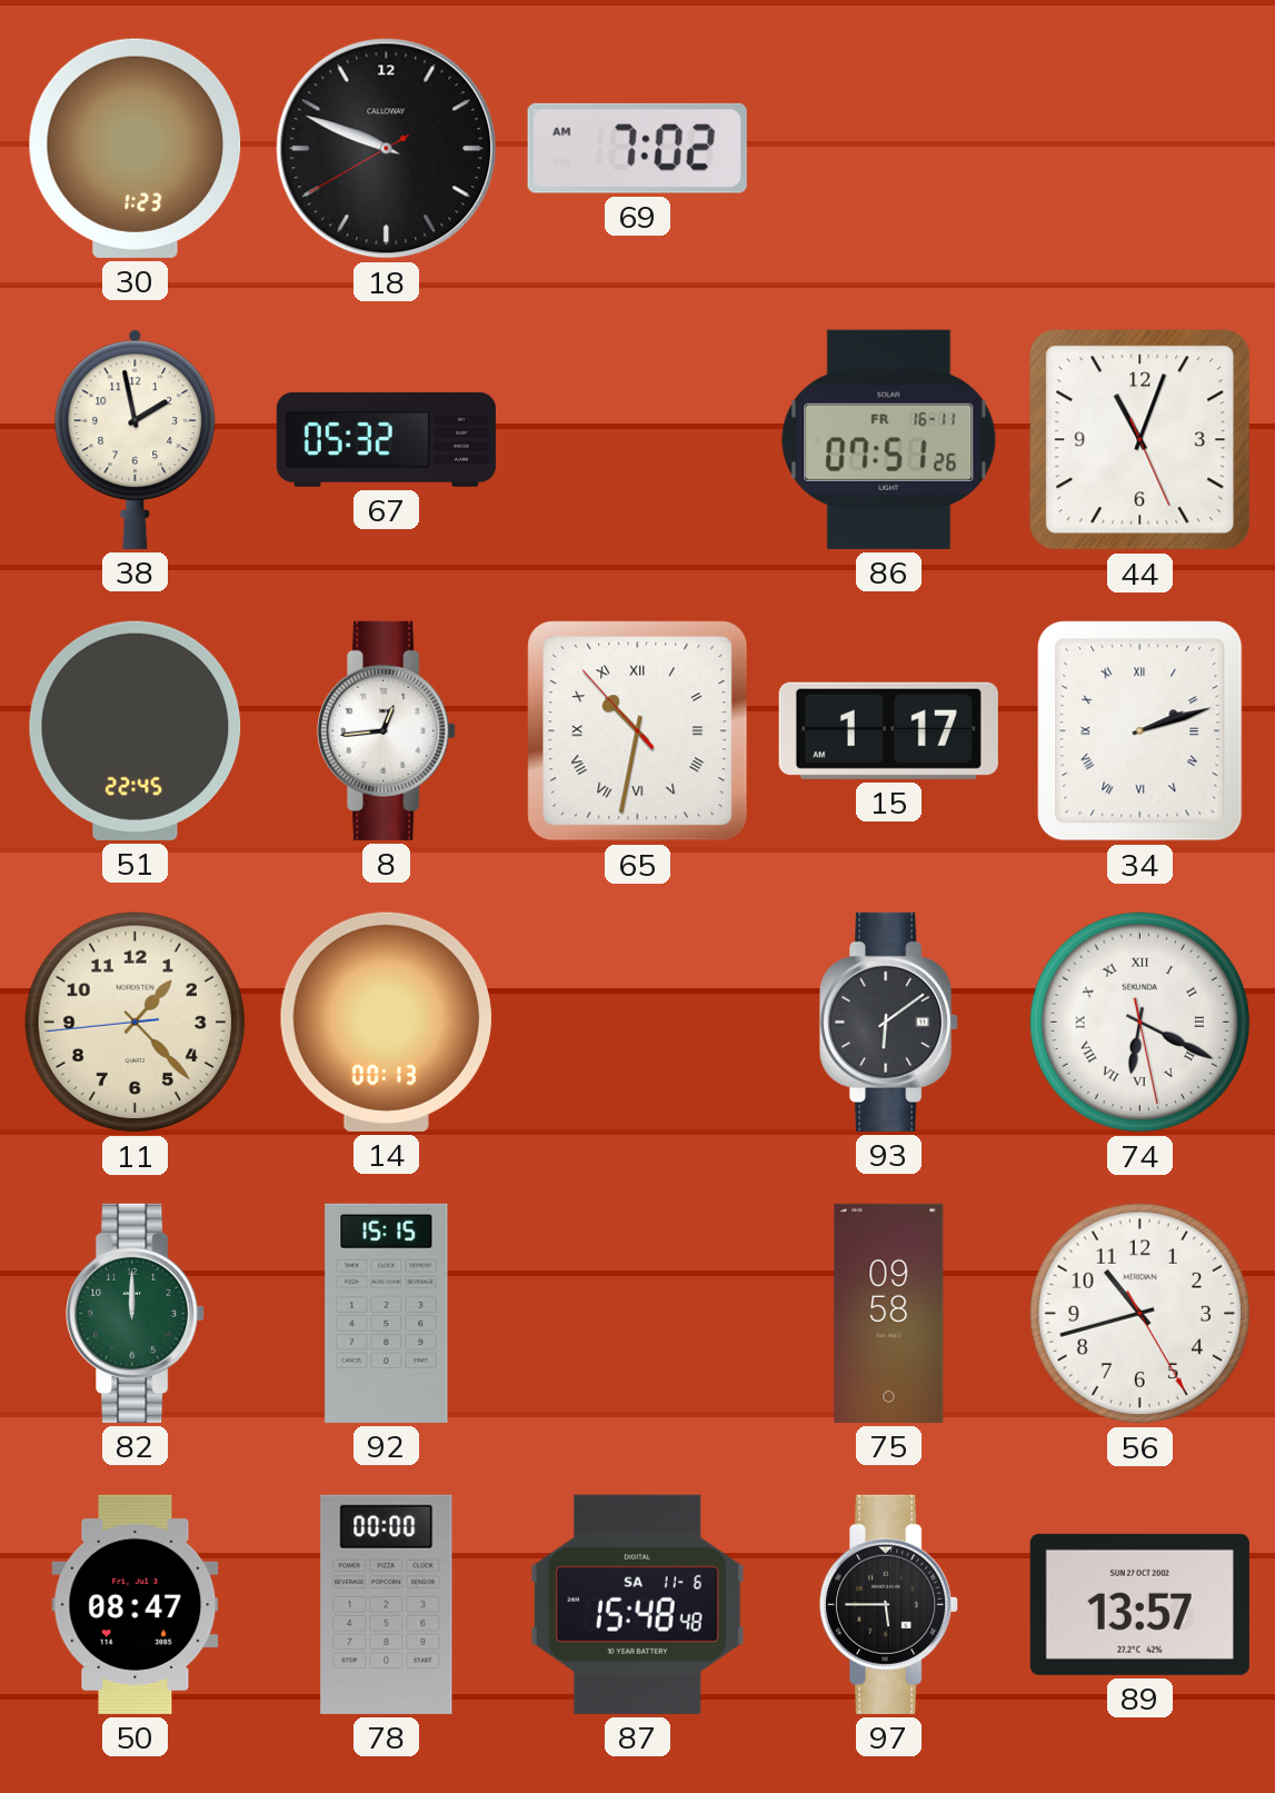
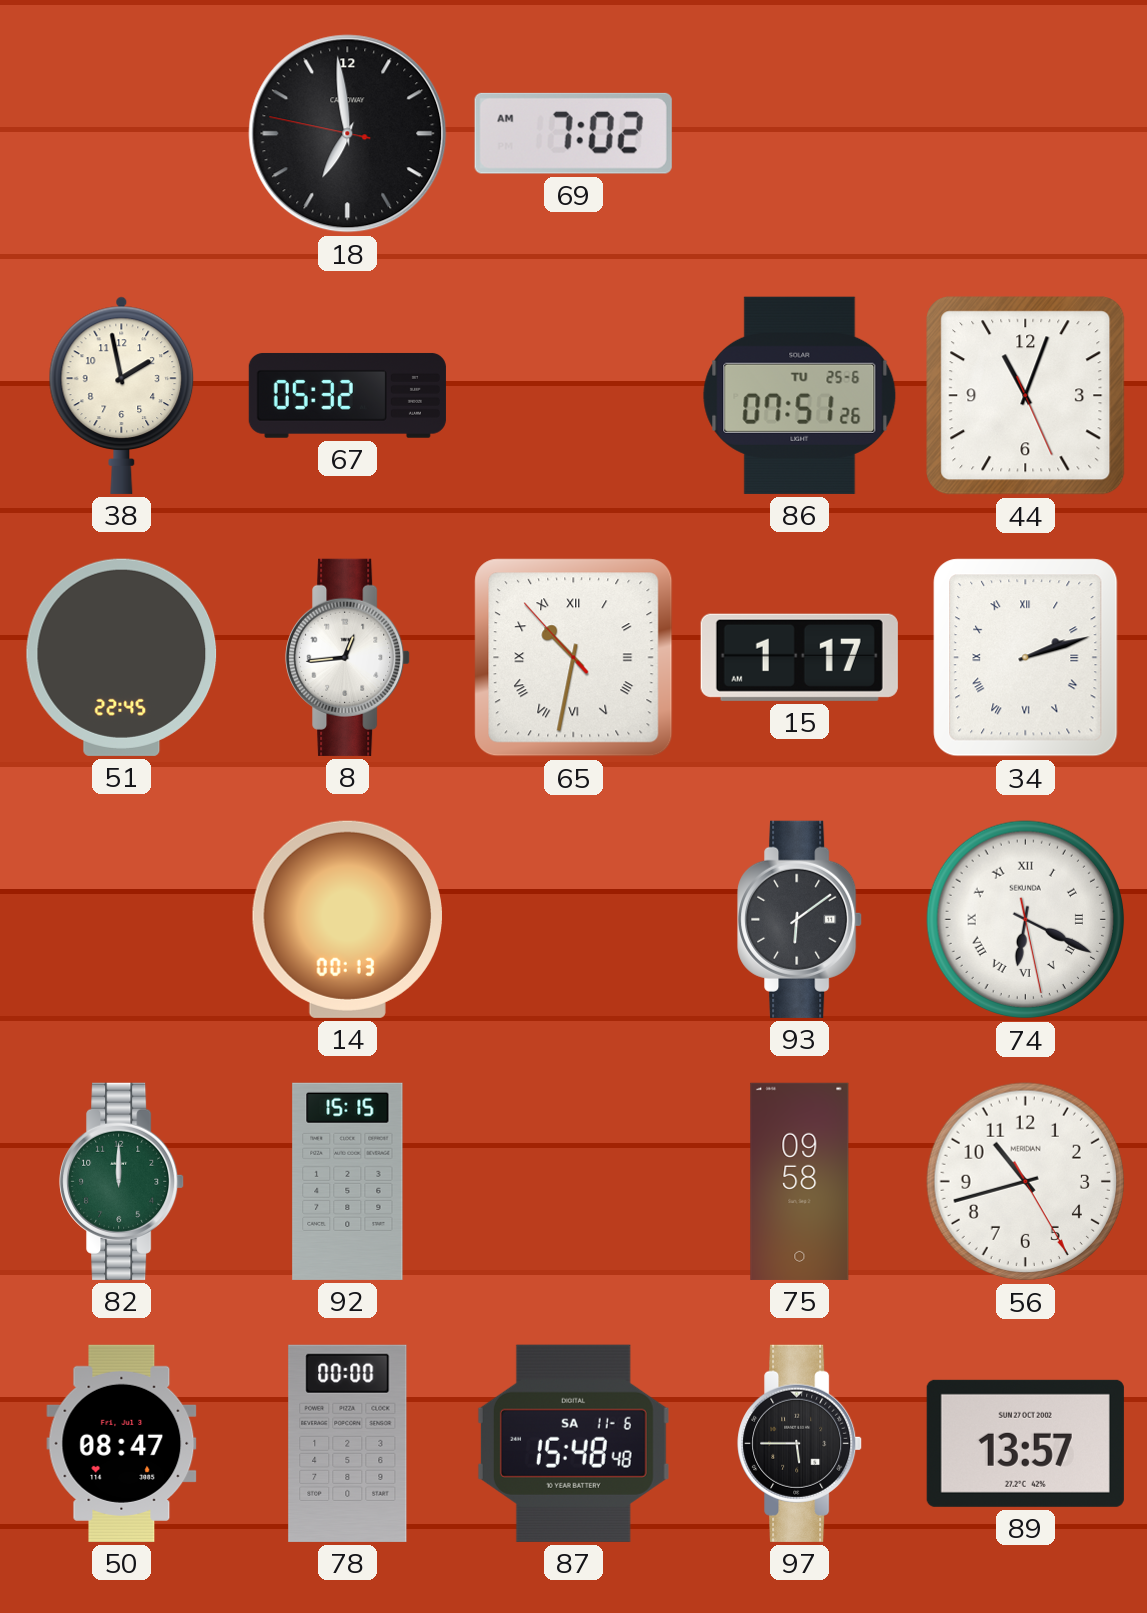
30: 1:23 -> none (136, 148)
18: 9:48 -> 6:58 (348, 134)
86 date: FR 16-11 -> TU 25-6 (800, 395)
11: 1:22 -> none (136, 1023)
